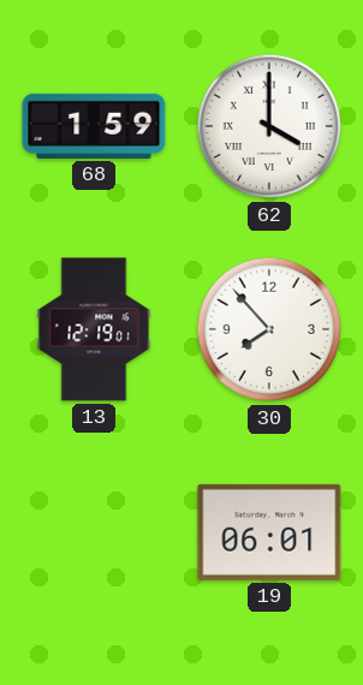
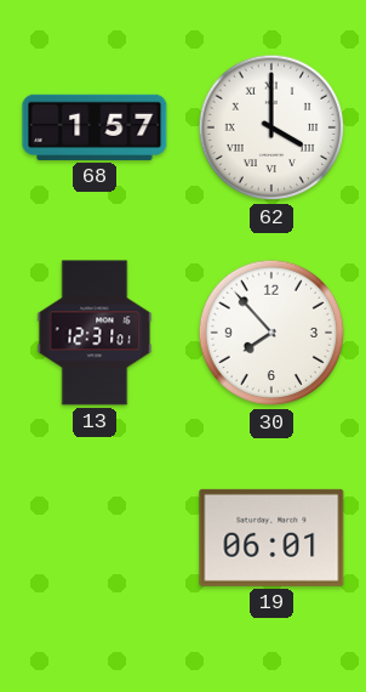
68: 1:59 -> 1:57 (95, 127)
13: 12:19 -> 12:31 (95, 333)
